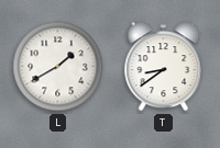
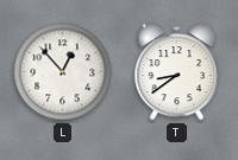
L: 1:40 -> 12:53 (63, 72)
